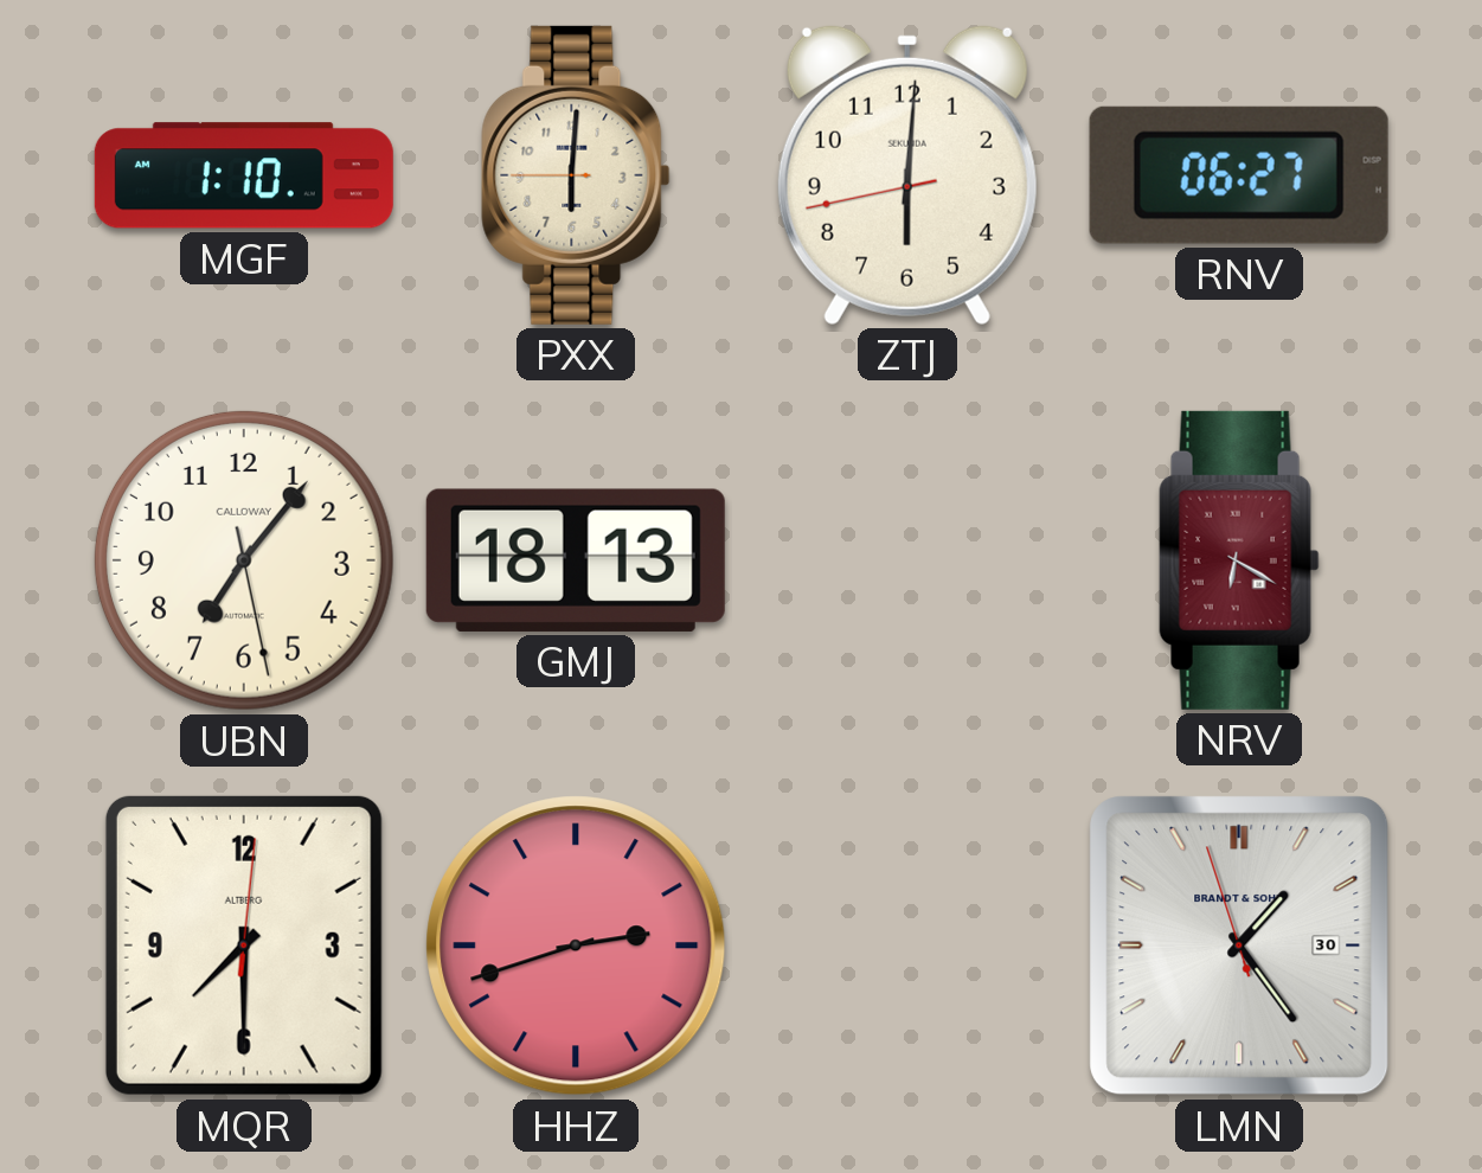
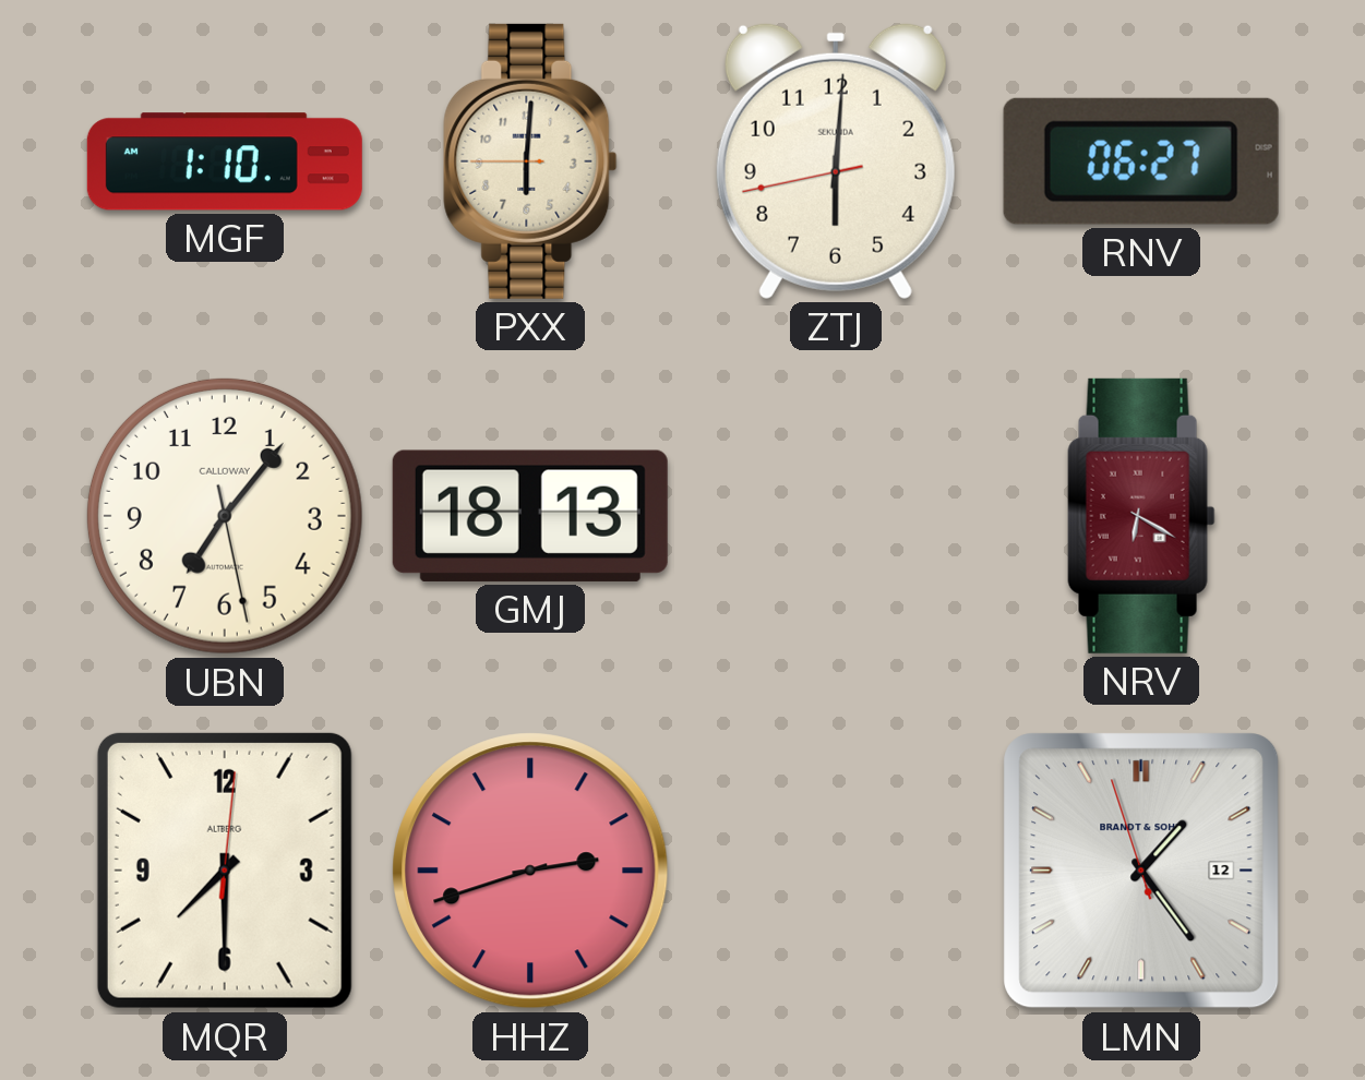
LMN date: 30 -> 12 (1141, 871)
